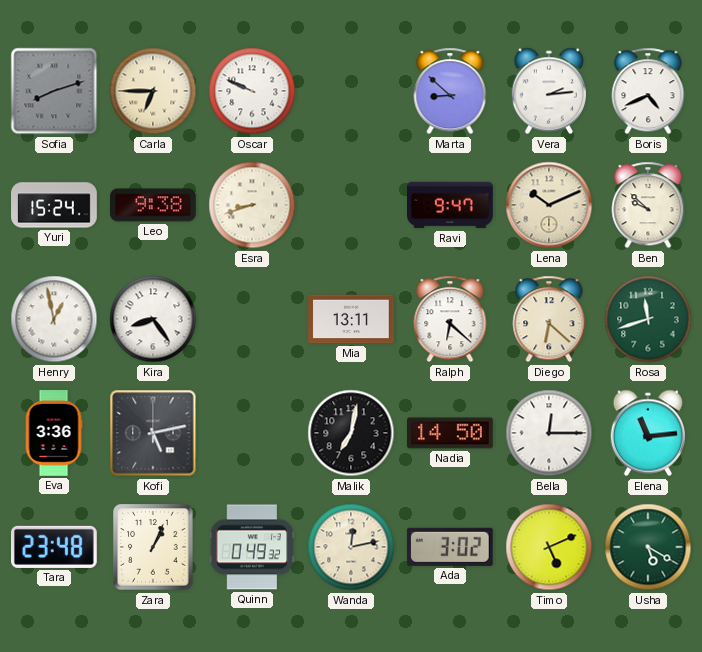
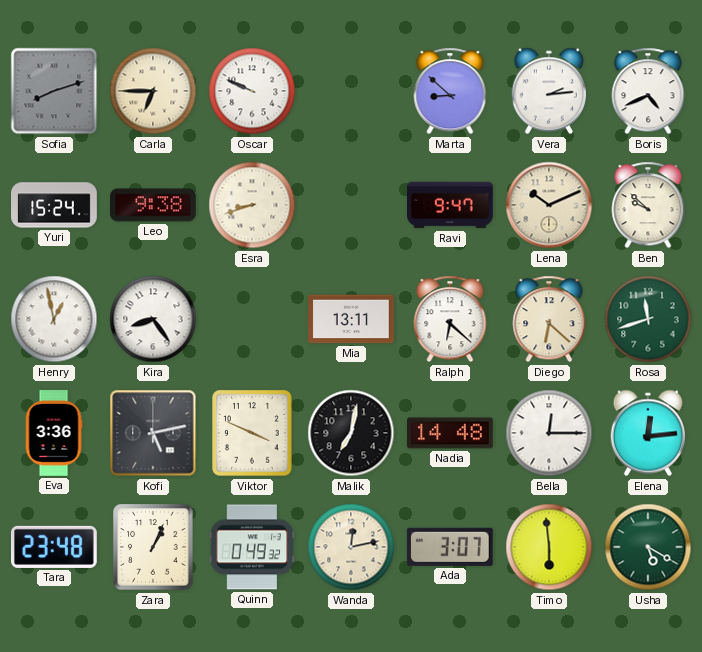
Viktor: none -> 3:49 (252, 433)
Nadia: 14:50 -> 14:48 (451, 433)
Elena: 11:14 -> 12:14 (647, 433)
Ada: 3:02 -> 3:07 (450, 547)
Timo: 5:11 -> 5:59 (549, 547)
